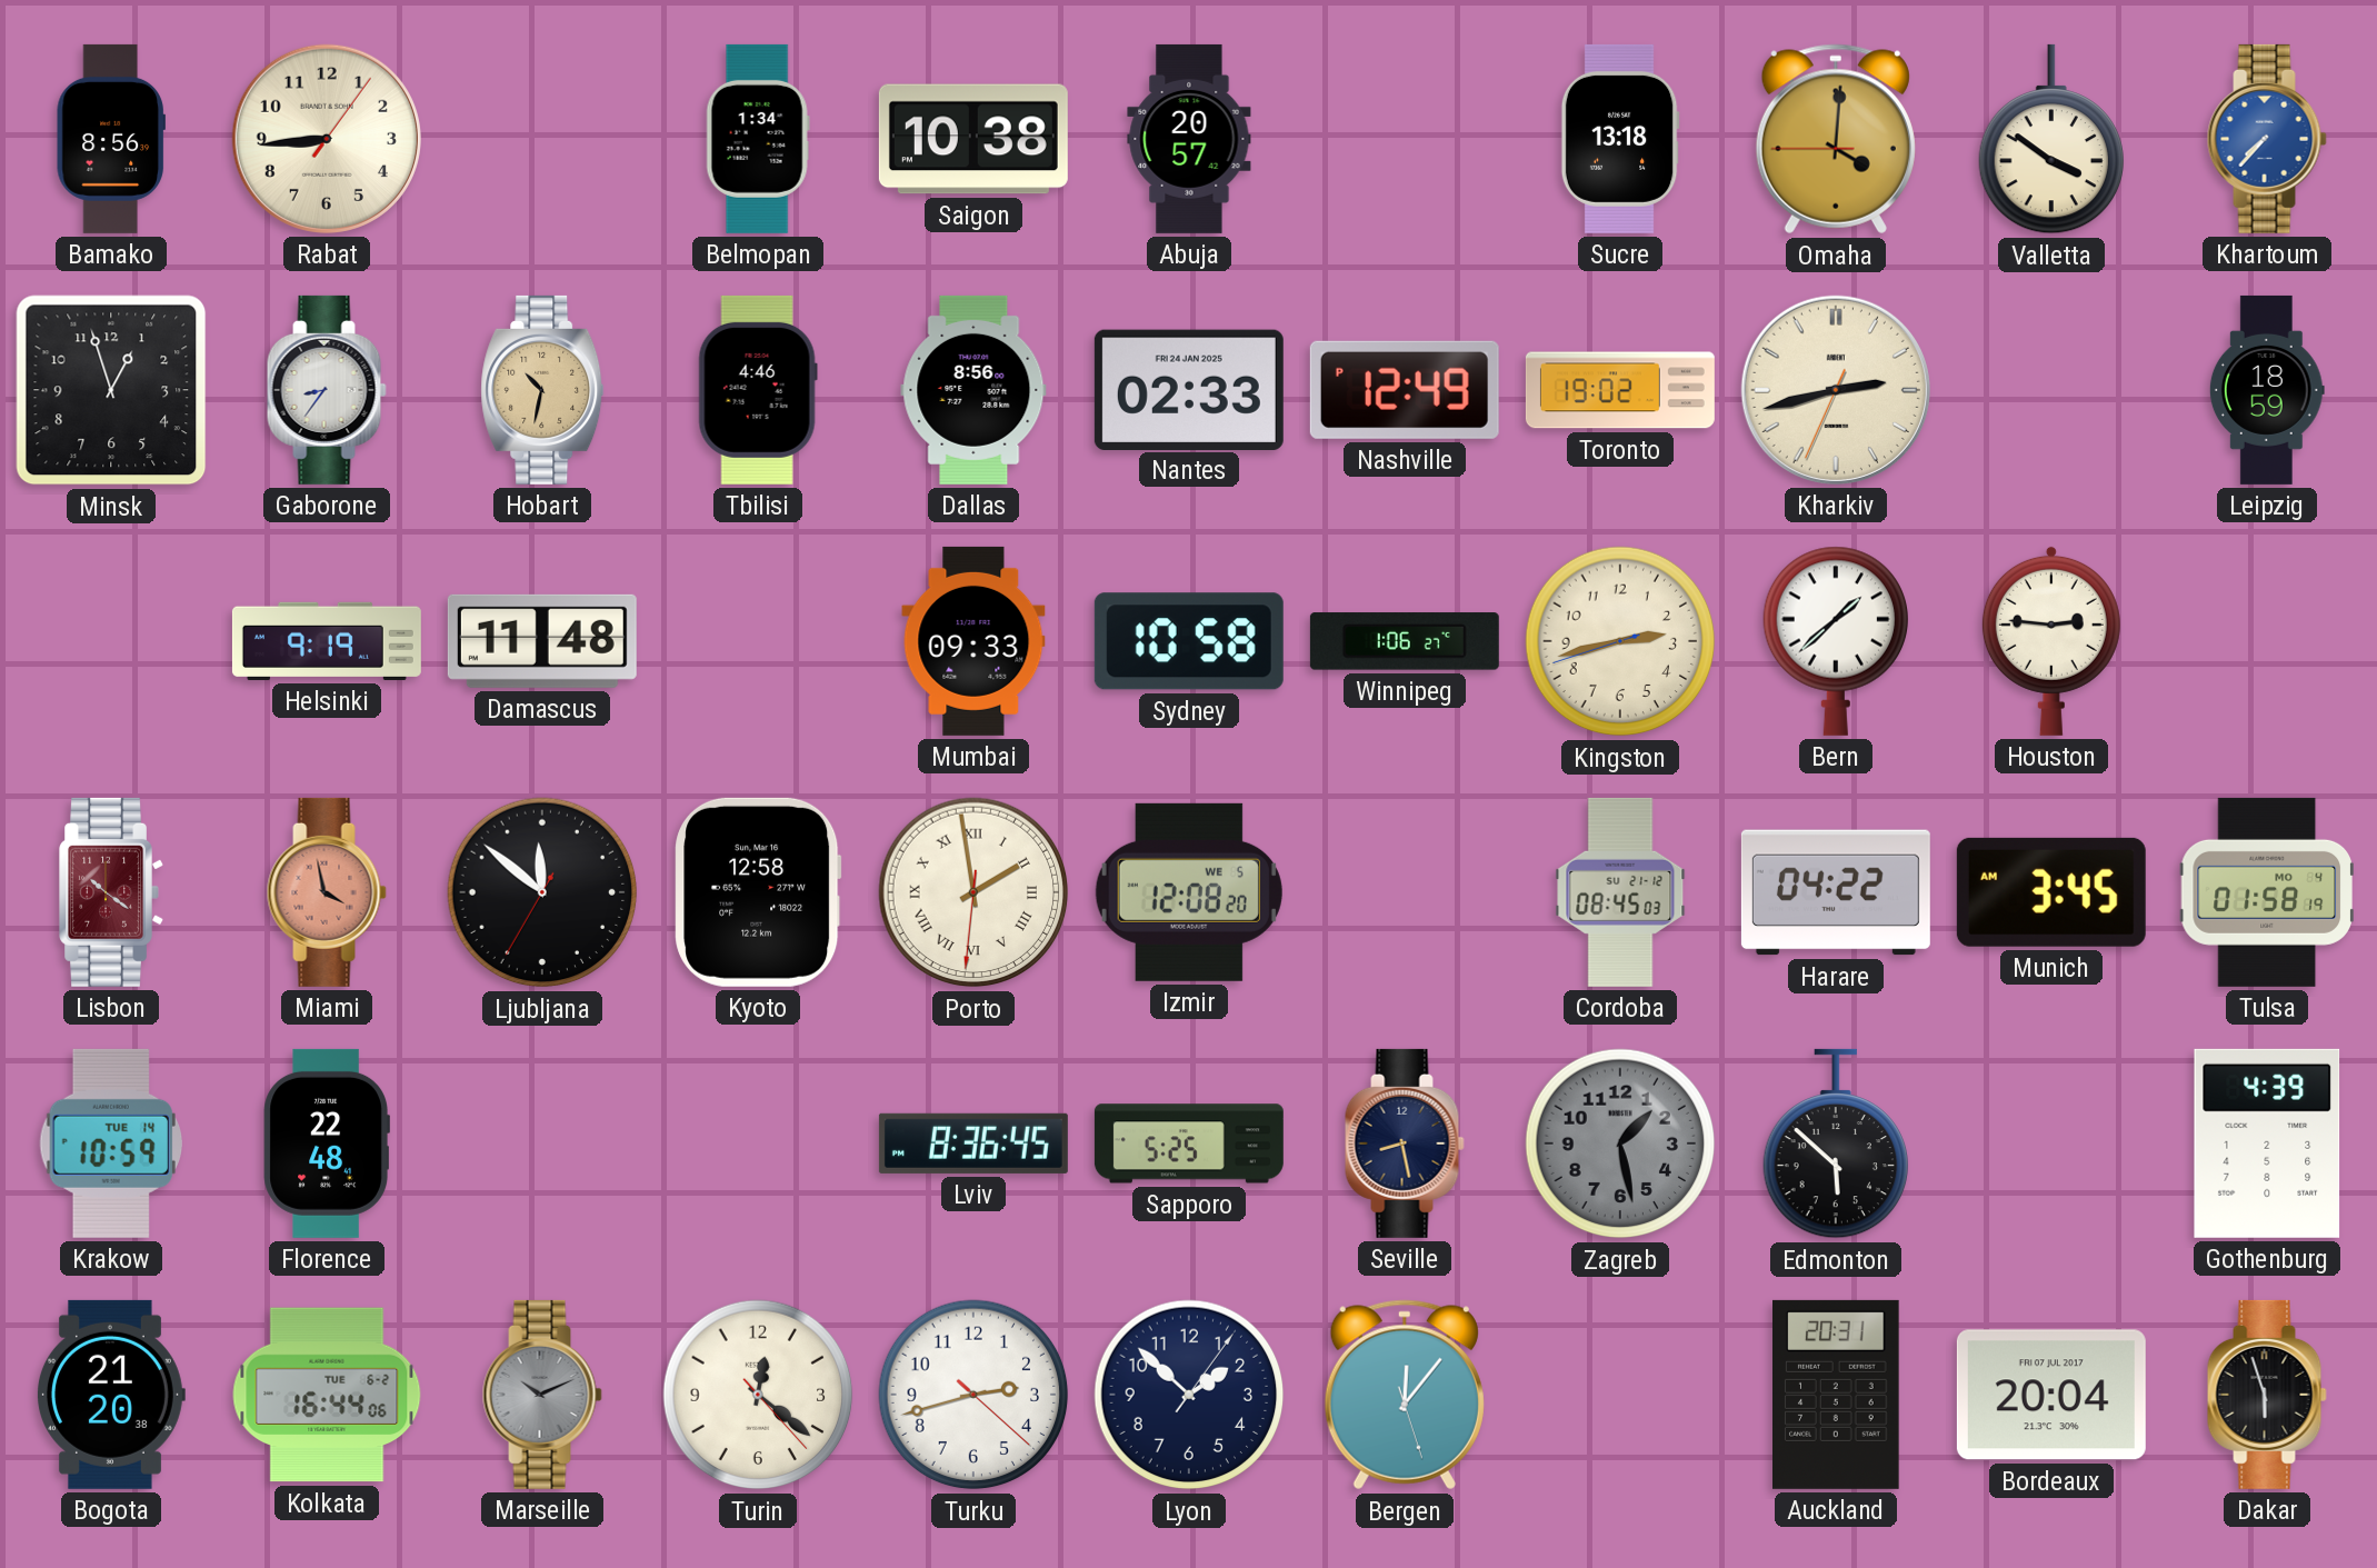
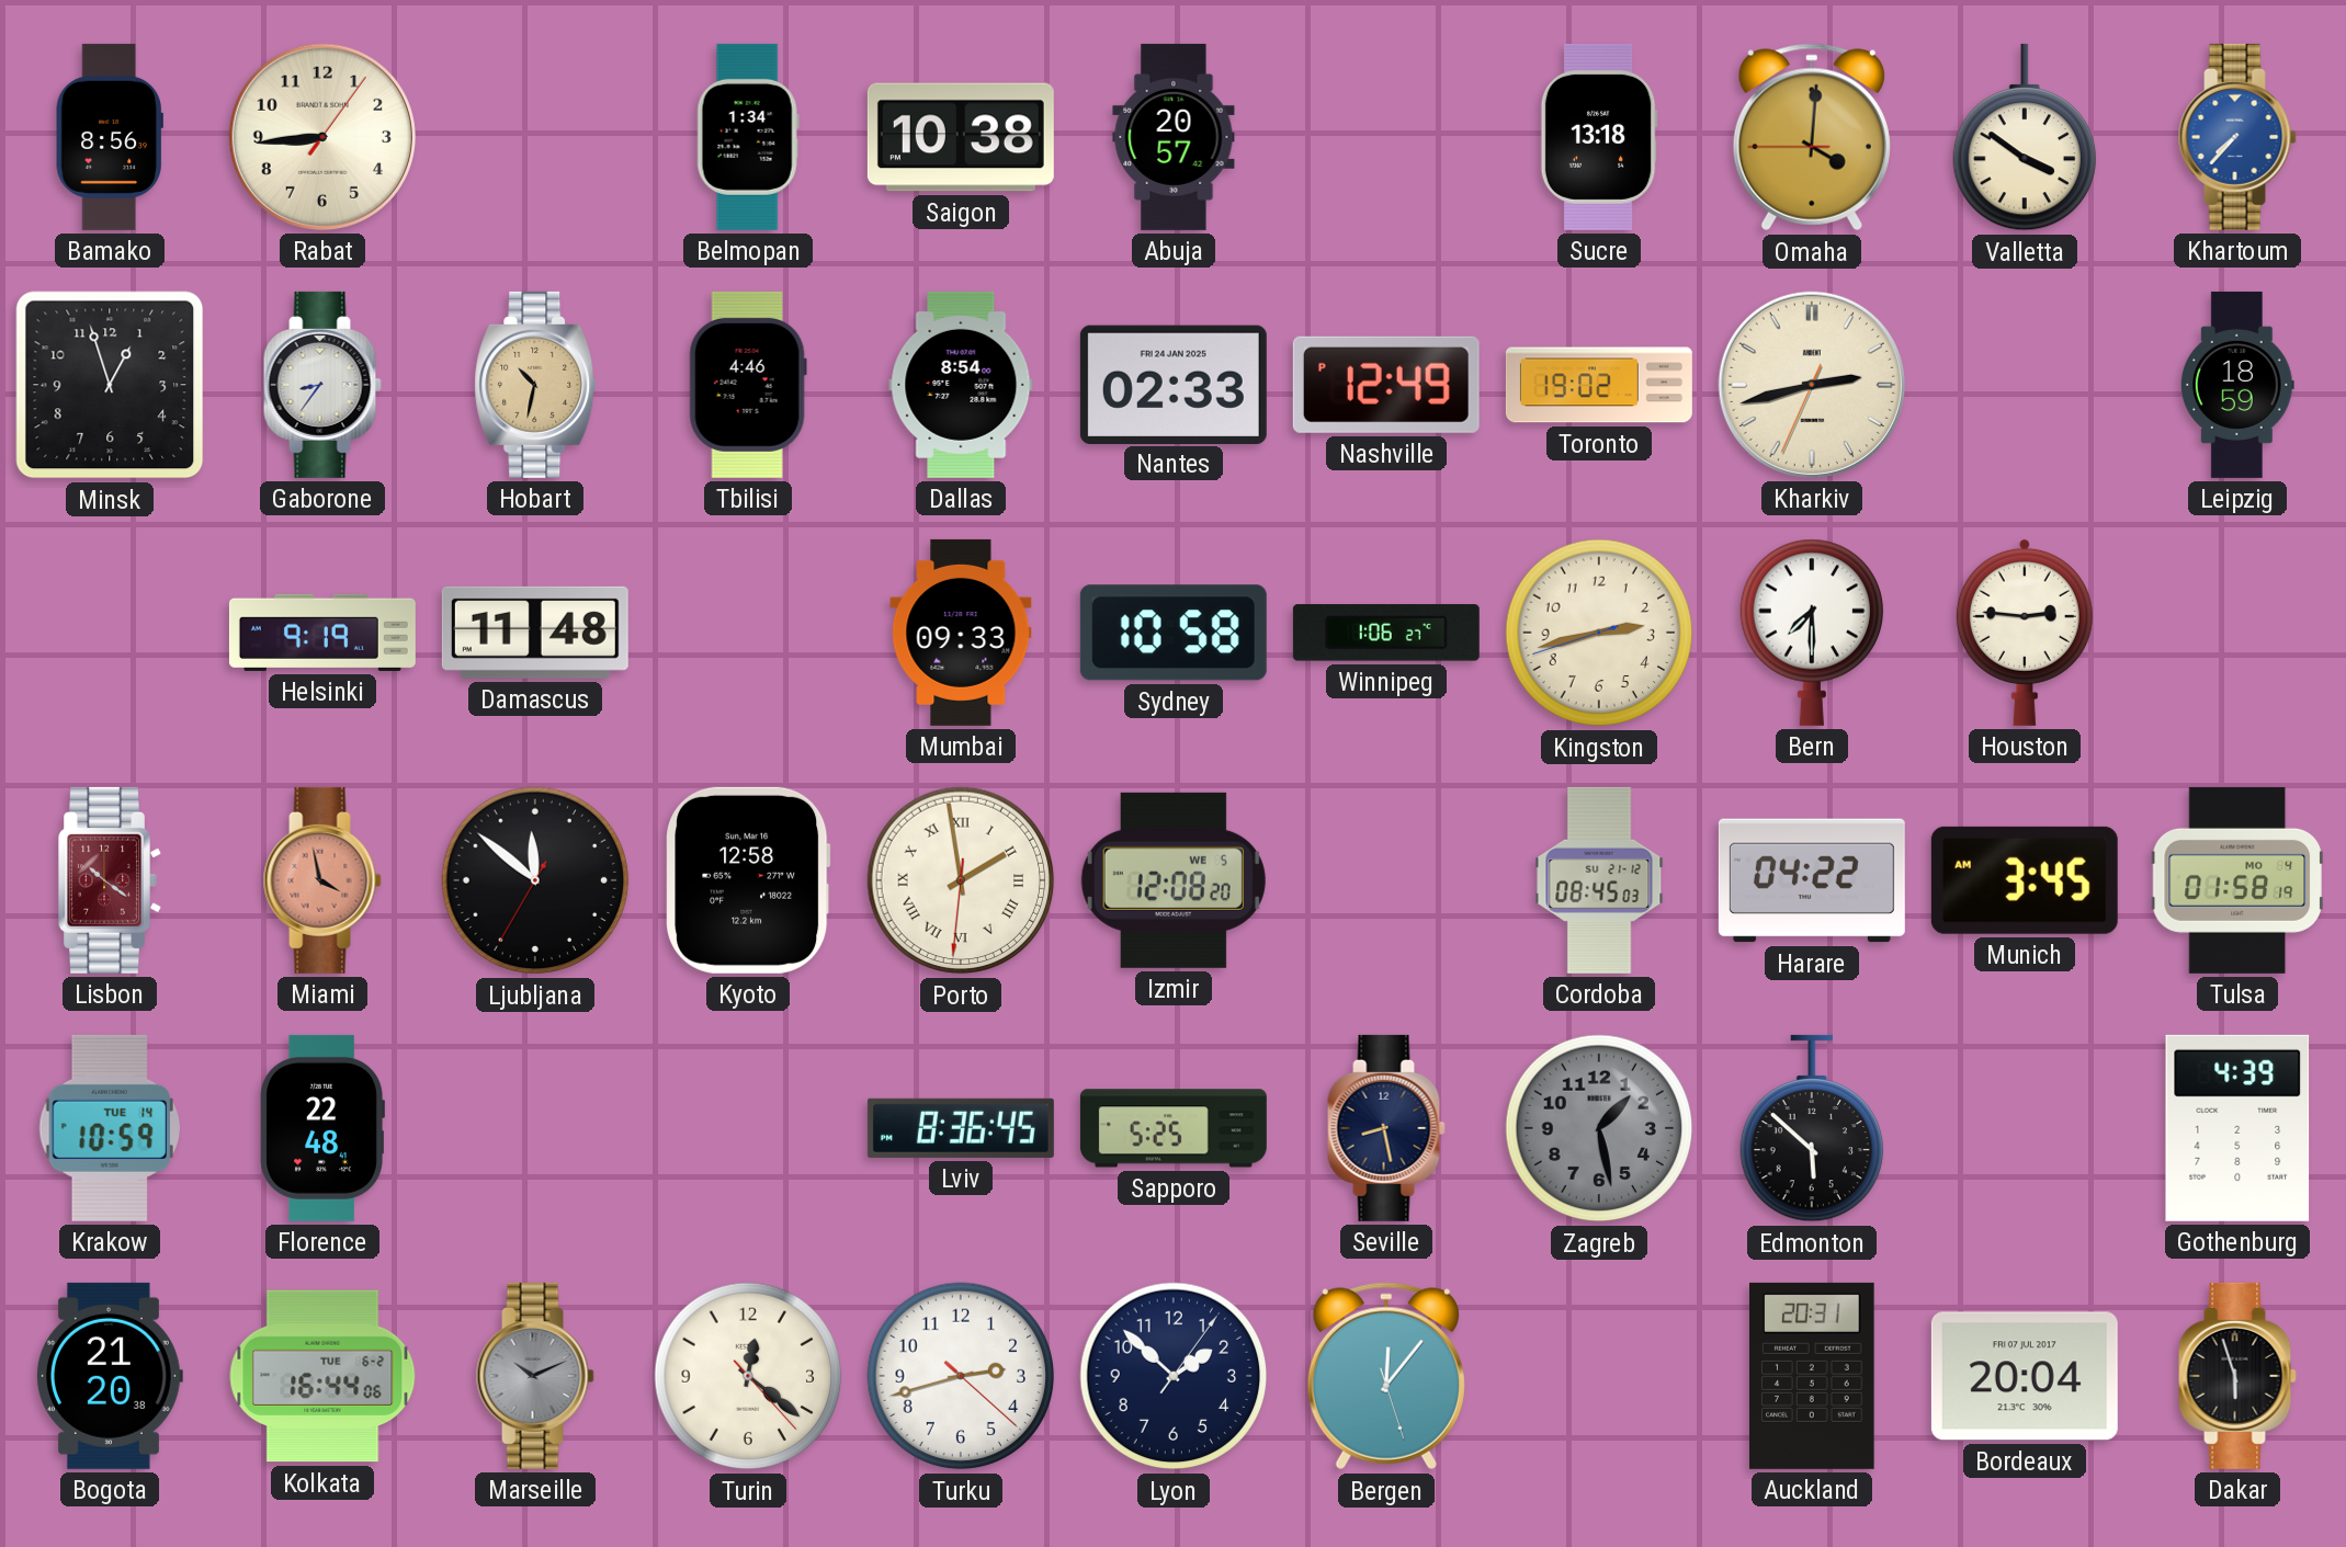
Dallas: 8:56 -> 8:54 (961, 385)
Bern: 1:38 -> 7:30 (1811, 633)
